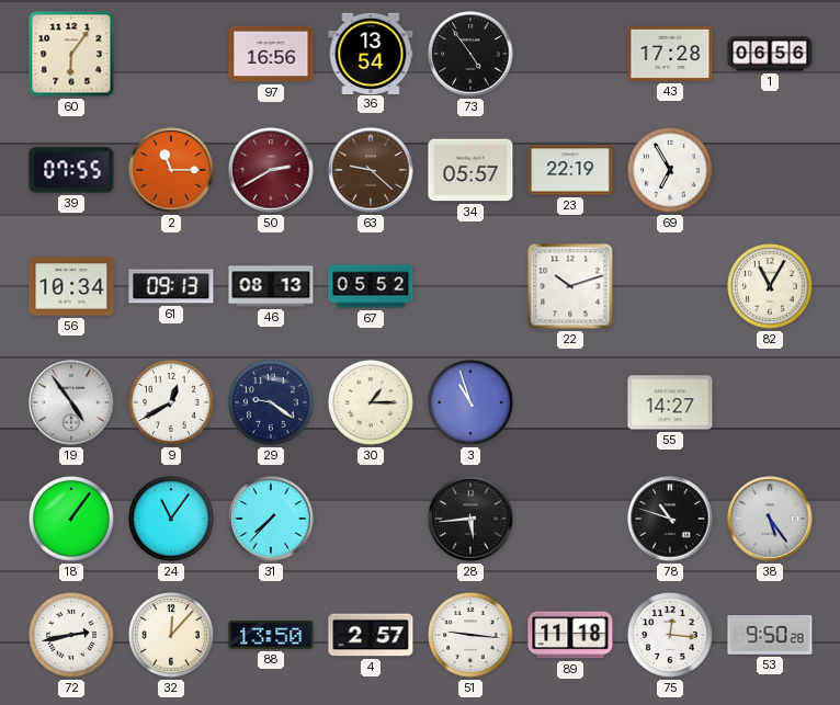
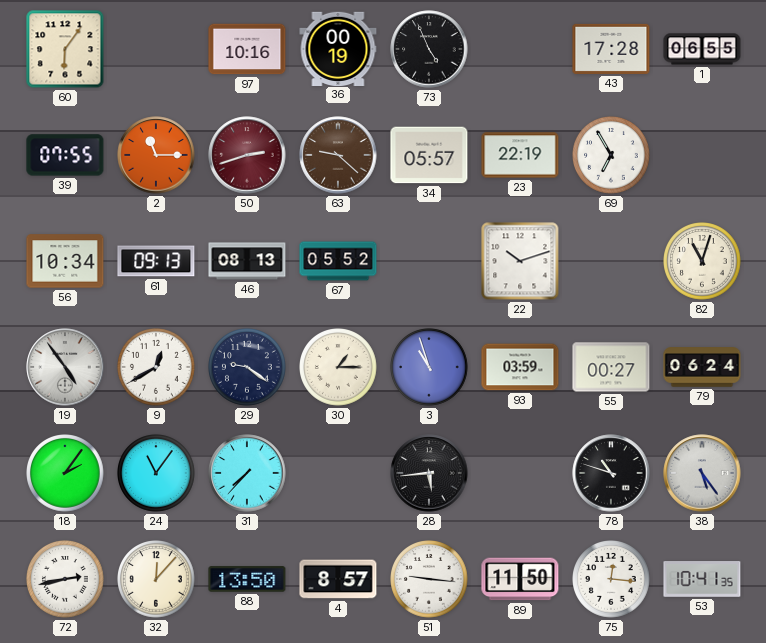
97: 16:56 -> 10:16 (247, 49)
36: 13:54 -> 00:19 (338, 48)
73: 4:54 -> 4:56 (429, 49)
1: 06:56 -> 06:55 (702, 49)
50: 2:40 -> 2:42 (247, 155)
82: 11:05 -> 11:03 (703, 262)
93: none -> 03:59 (520, 367)
55: 14:27 -> 00:27 (611, 367)
79: none -> 06:24 (702, 367)
18: 1:06 -> 2:06 (66, 474)
4: 2:57 -> 8:57 (338, 579)
89: 11:18 -> 11:50 (520, 579)
53: 9:50 -> 10:41 (702, 579)
